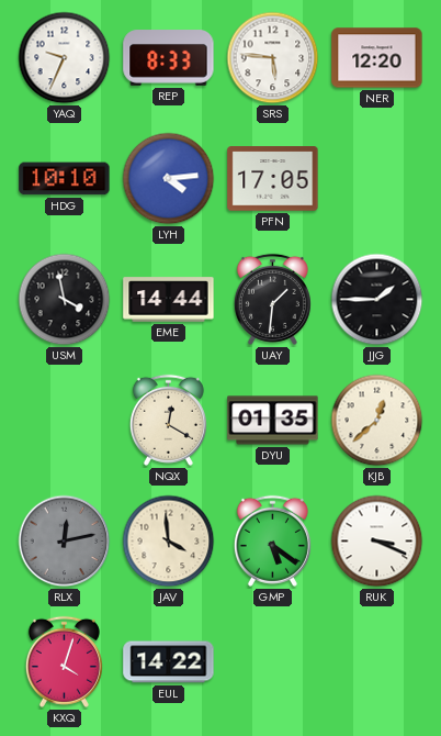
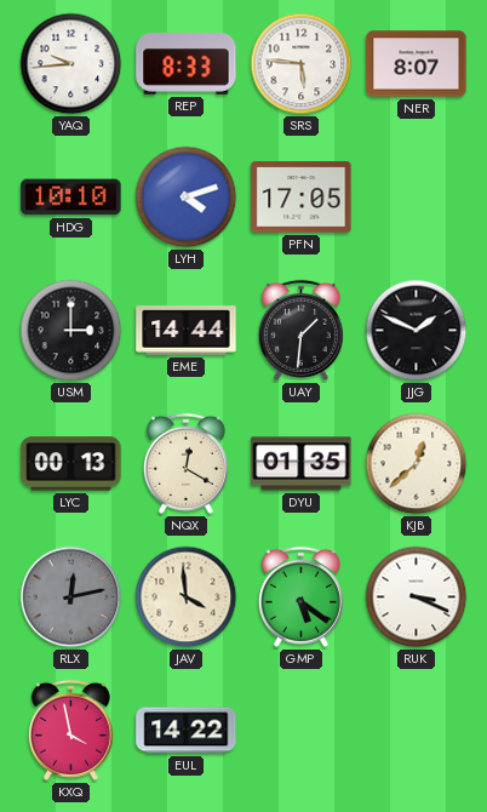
YAQ: 9:34 -> 9:44 (71, 64)
NER: 12:20 -> 8:07 (417, 64)
LYH: 4:14 -> 4:12 (187, 198)
USM: 3:58 -> 3:00 (71, 331)
JJG: 1:45 -> 1:49 (417, 331)
LYC: none -> 00:13 (71, 464)
KXQ: 4:03 -> 3:58 (70, 730)
